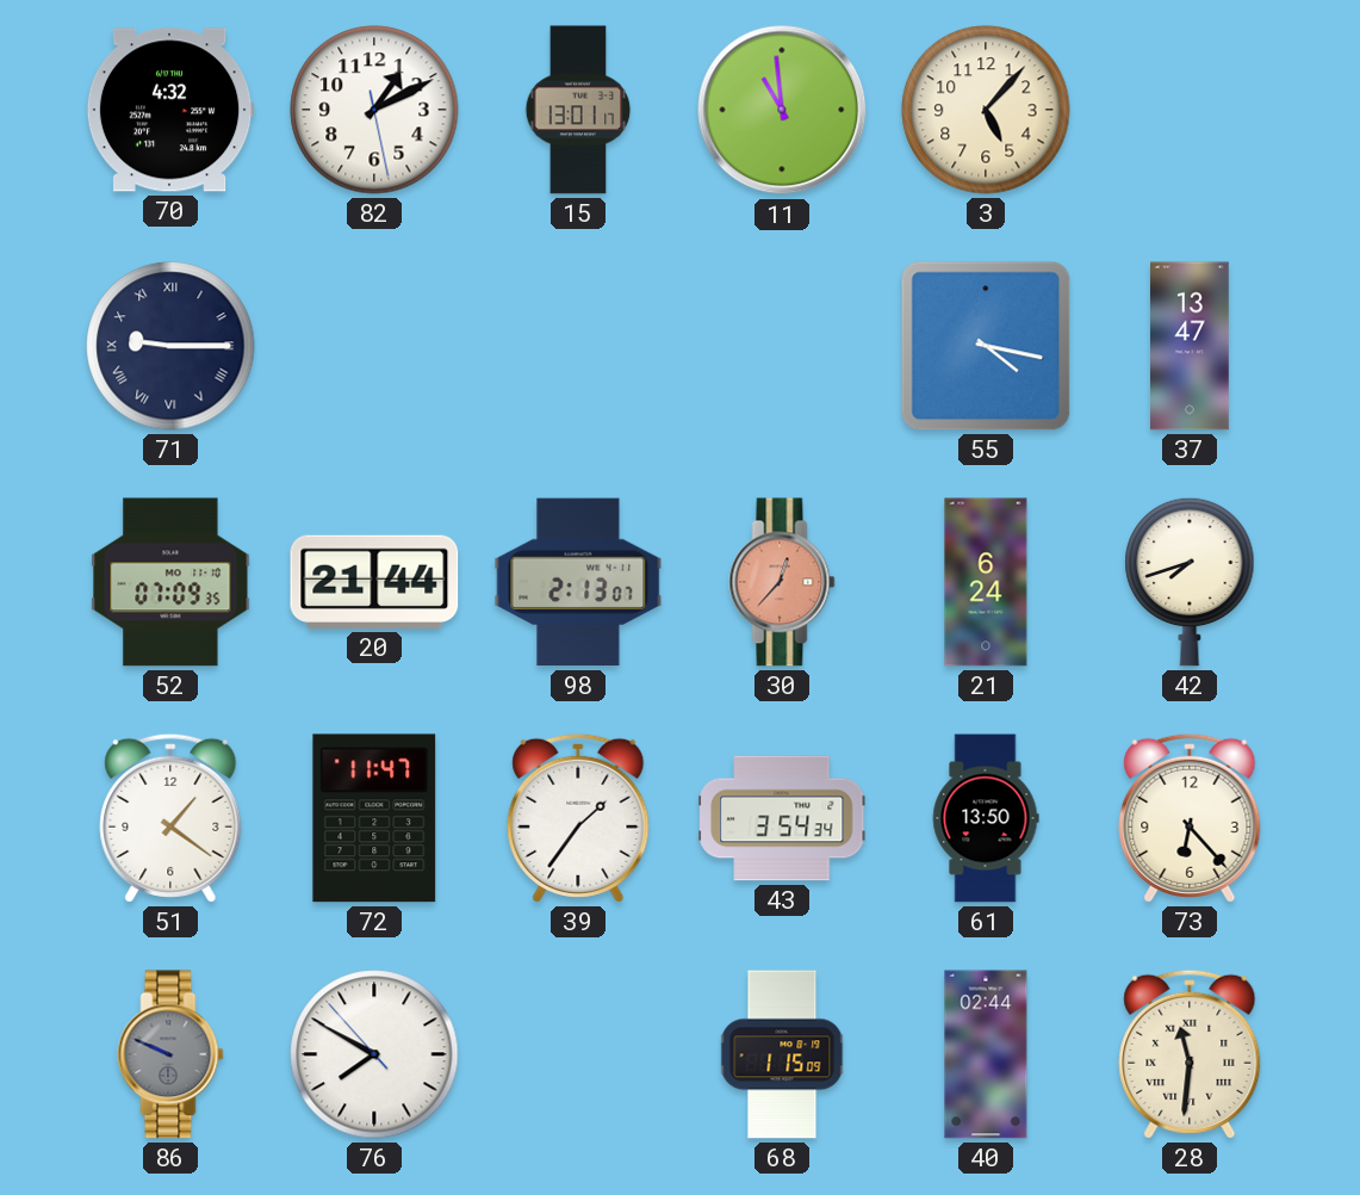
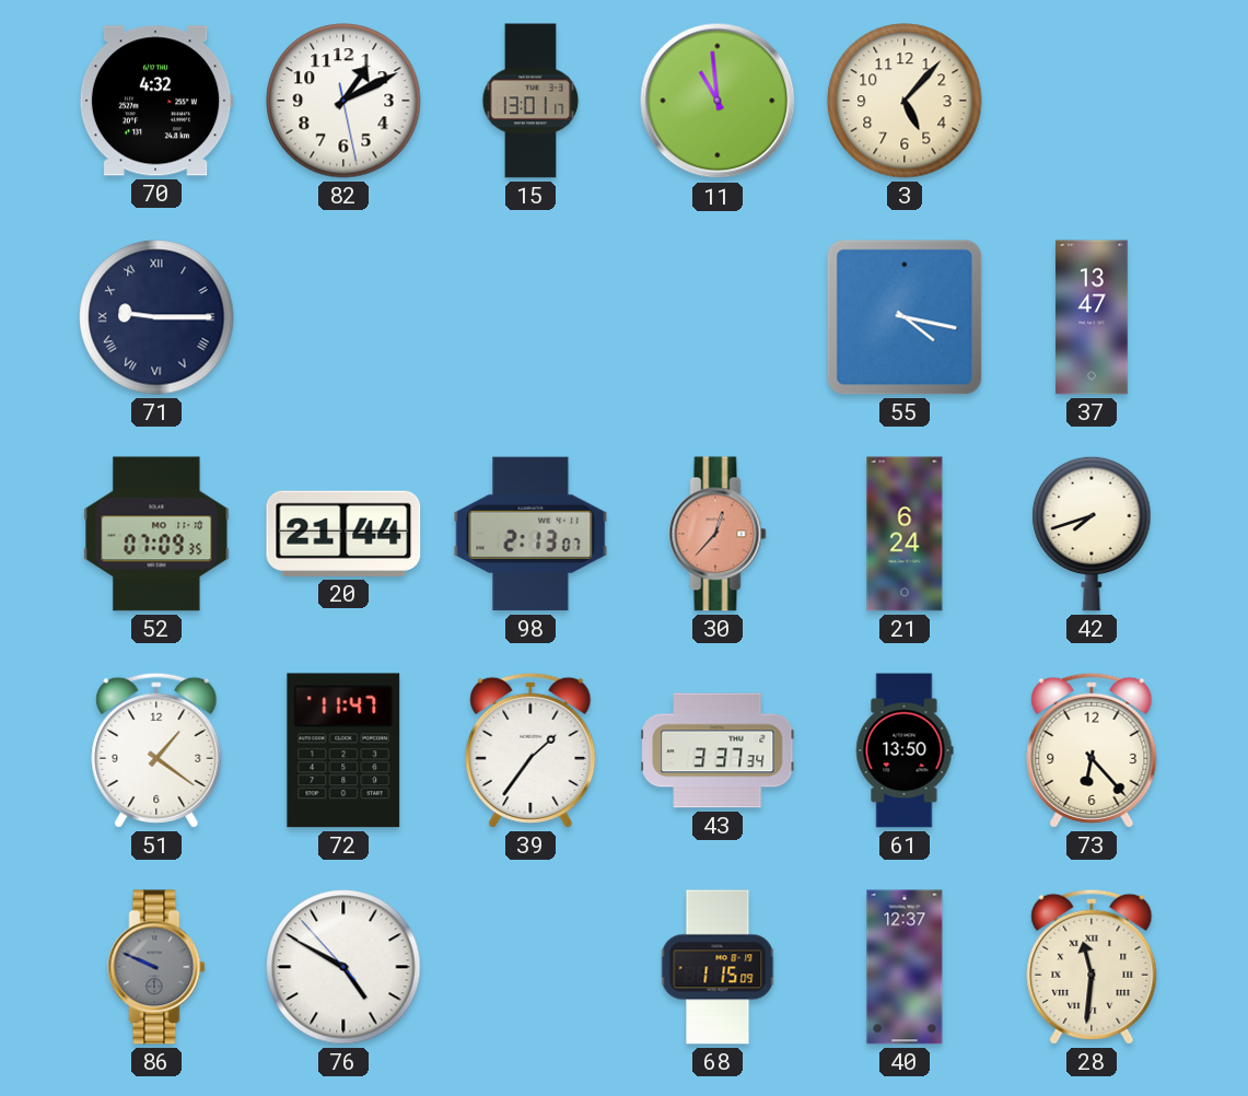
43: 3:54 -> 3:37 (718, 750)
76: 7:49 -> 4:49 (343, 967)
40: 02:44 -> 12:37 (905, 967)
